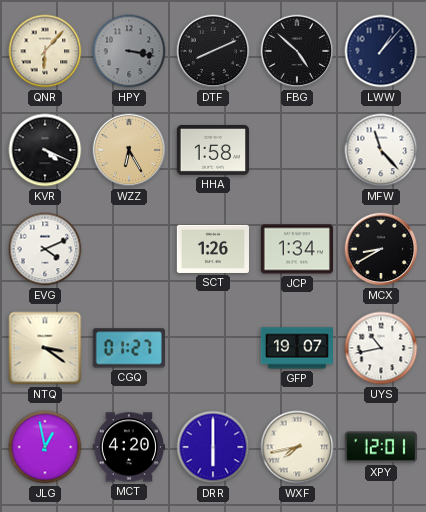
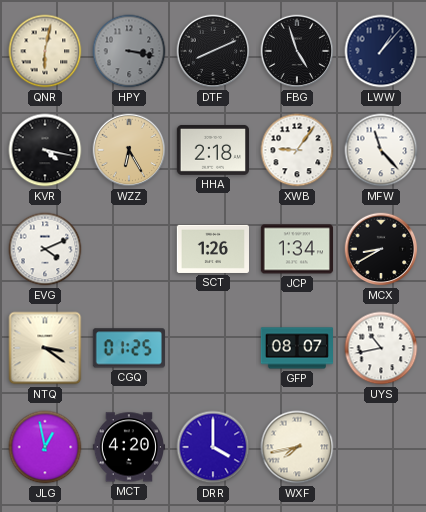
QNR: 6:07 -> 6:02 (45, 51)
FBG: 4:52 -> 4:57 (297, 51)
KVR: 4:19 -> 4:17 (45, 150)
HHA: 1:58 -> 2:18 (212, 150)
XWB: none -> 9:06 (297, 150)
CGQ: 01:27 -> 01:25 (129, 348)
GFP: 19:07 -> 08:07 (296, 348)
DRR: 6:00 -> 4:00 (213, 447)
XPY: 12:01 -> none (380, 447)
